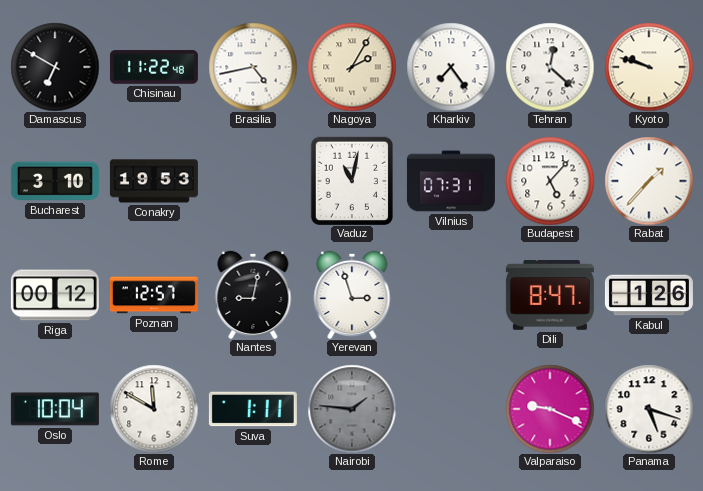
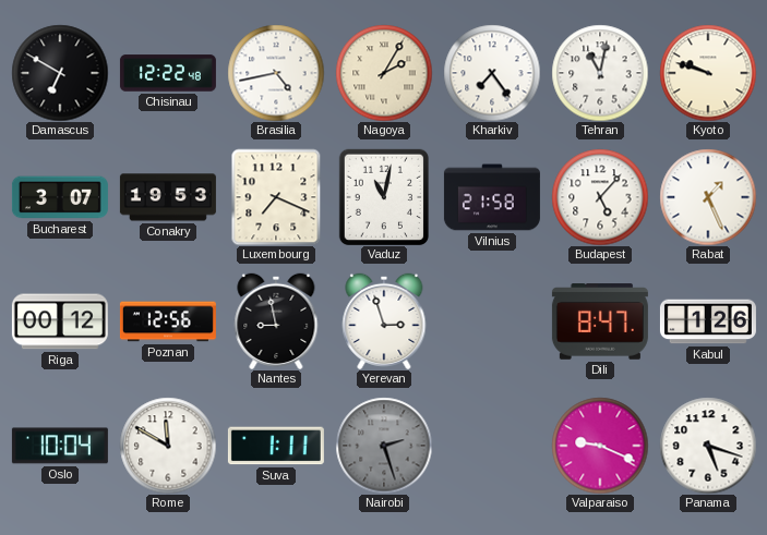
Chisinau: 11:22 -> 12:22 (168, 73)
Tehran: 12:22 -> 11:02 (600, 73)
Bucharest: 3:10 -> 3:07 (60, 197)
Luxembourg: none -> 7:19 (276, 197)
Vilnius: 07:31 -> 21:58 (492, 197)
Rabat: 1:37 -> 1:26 (708, 197)
Poznan: 12:57 -> 12:56 (168, 321)
Nantes: 9:02 -> 8:58 (276, 321)
Nairobi: 1:46 -> 2:27 (384, 446)
